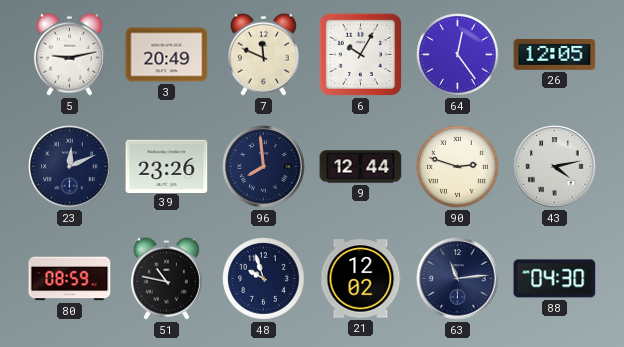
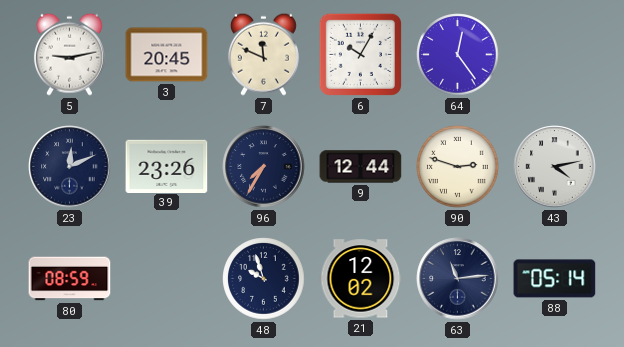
3: 20:49 -> 20:45 (167, 55)
26: 12:05 -> none (555, 55)
96: 7:59 -> 7:35 (264, 167)
51: 10:47 -> none (166, 278)
88: 04:30 -> 05:14 (555, 279)
